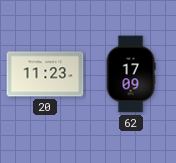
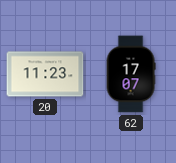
62: 17:09 -> 17:07 (131, 74)
